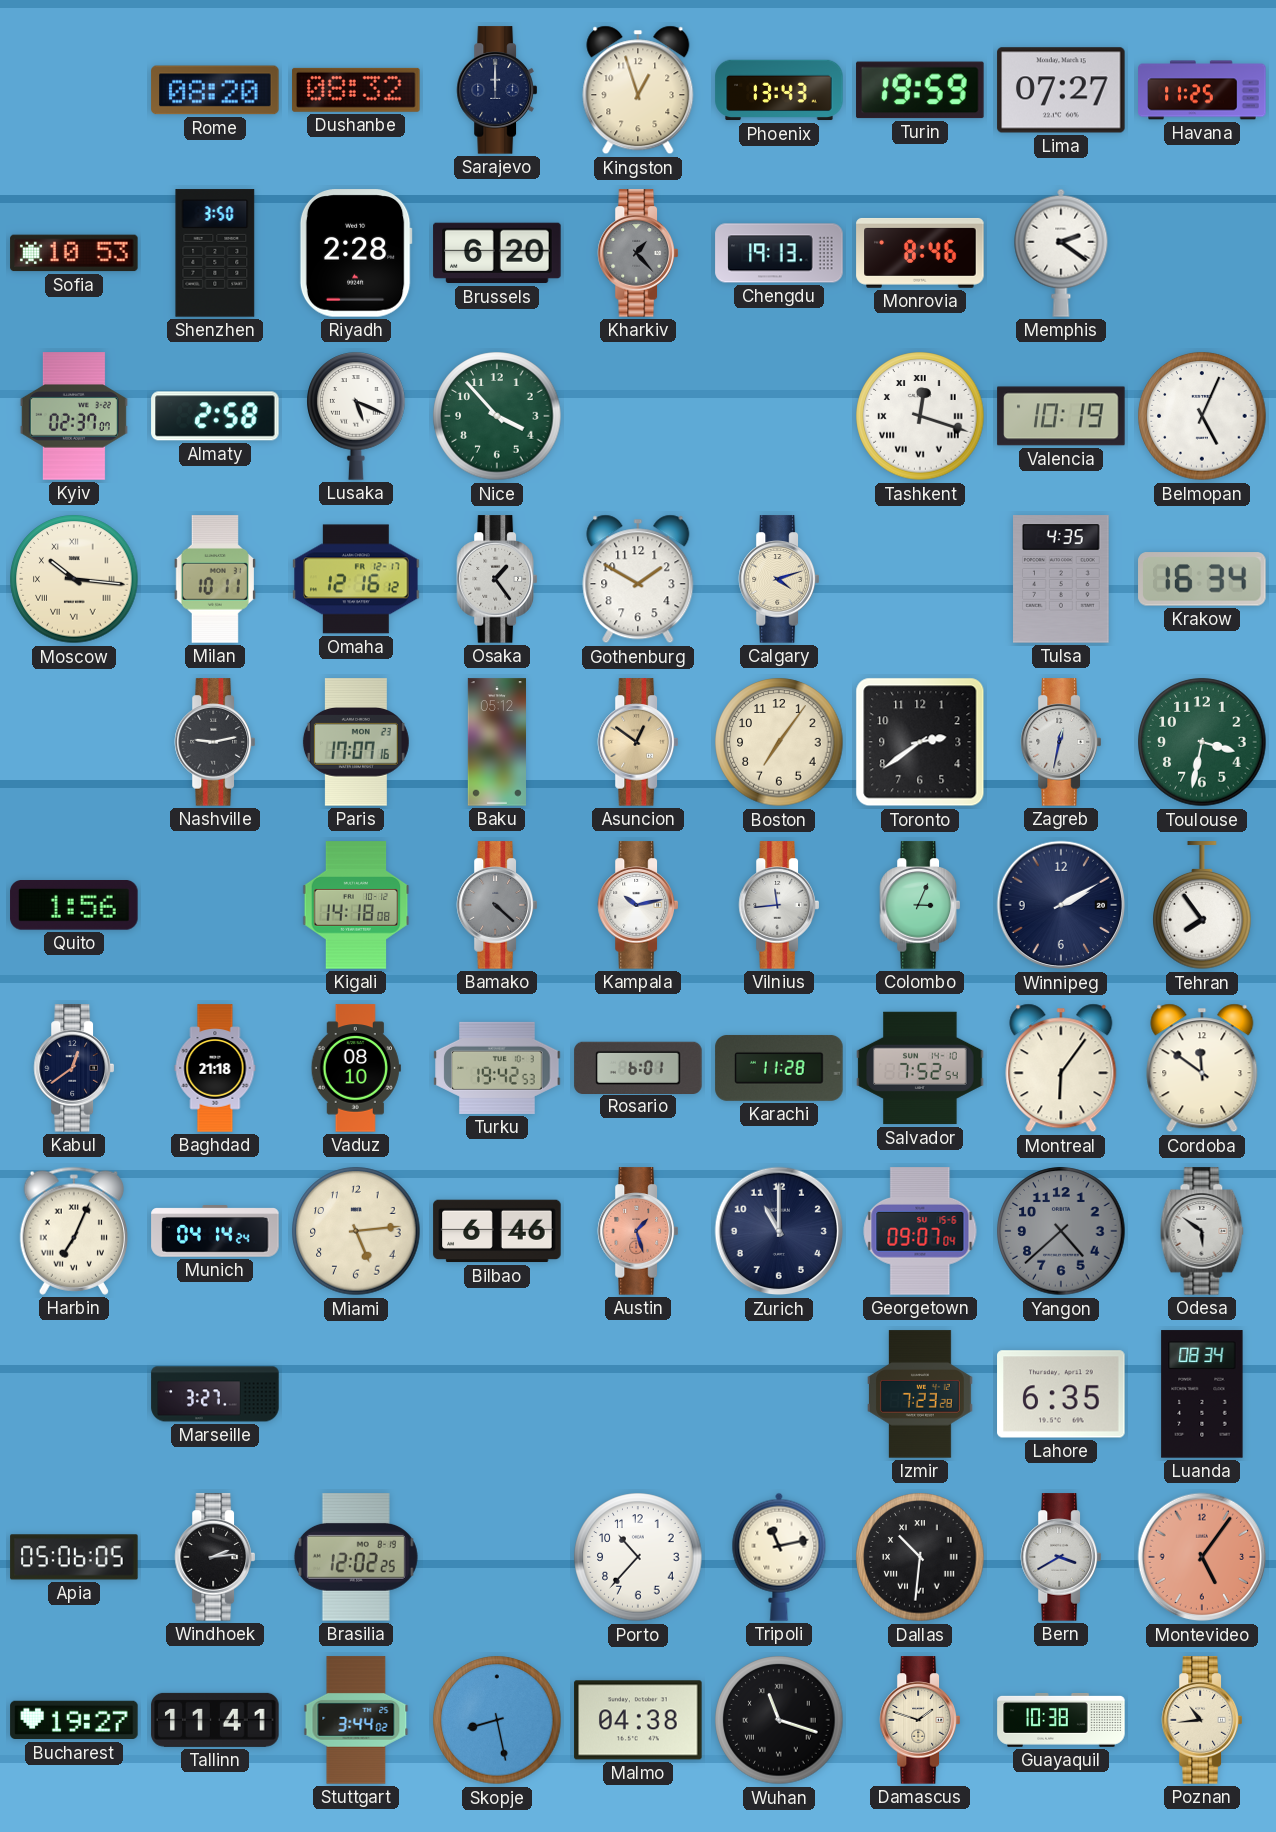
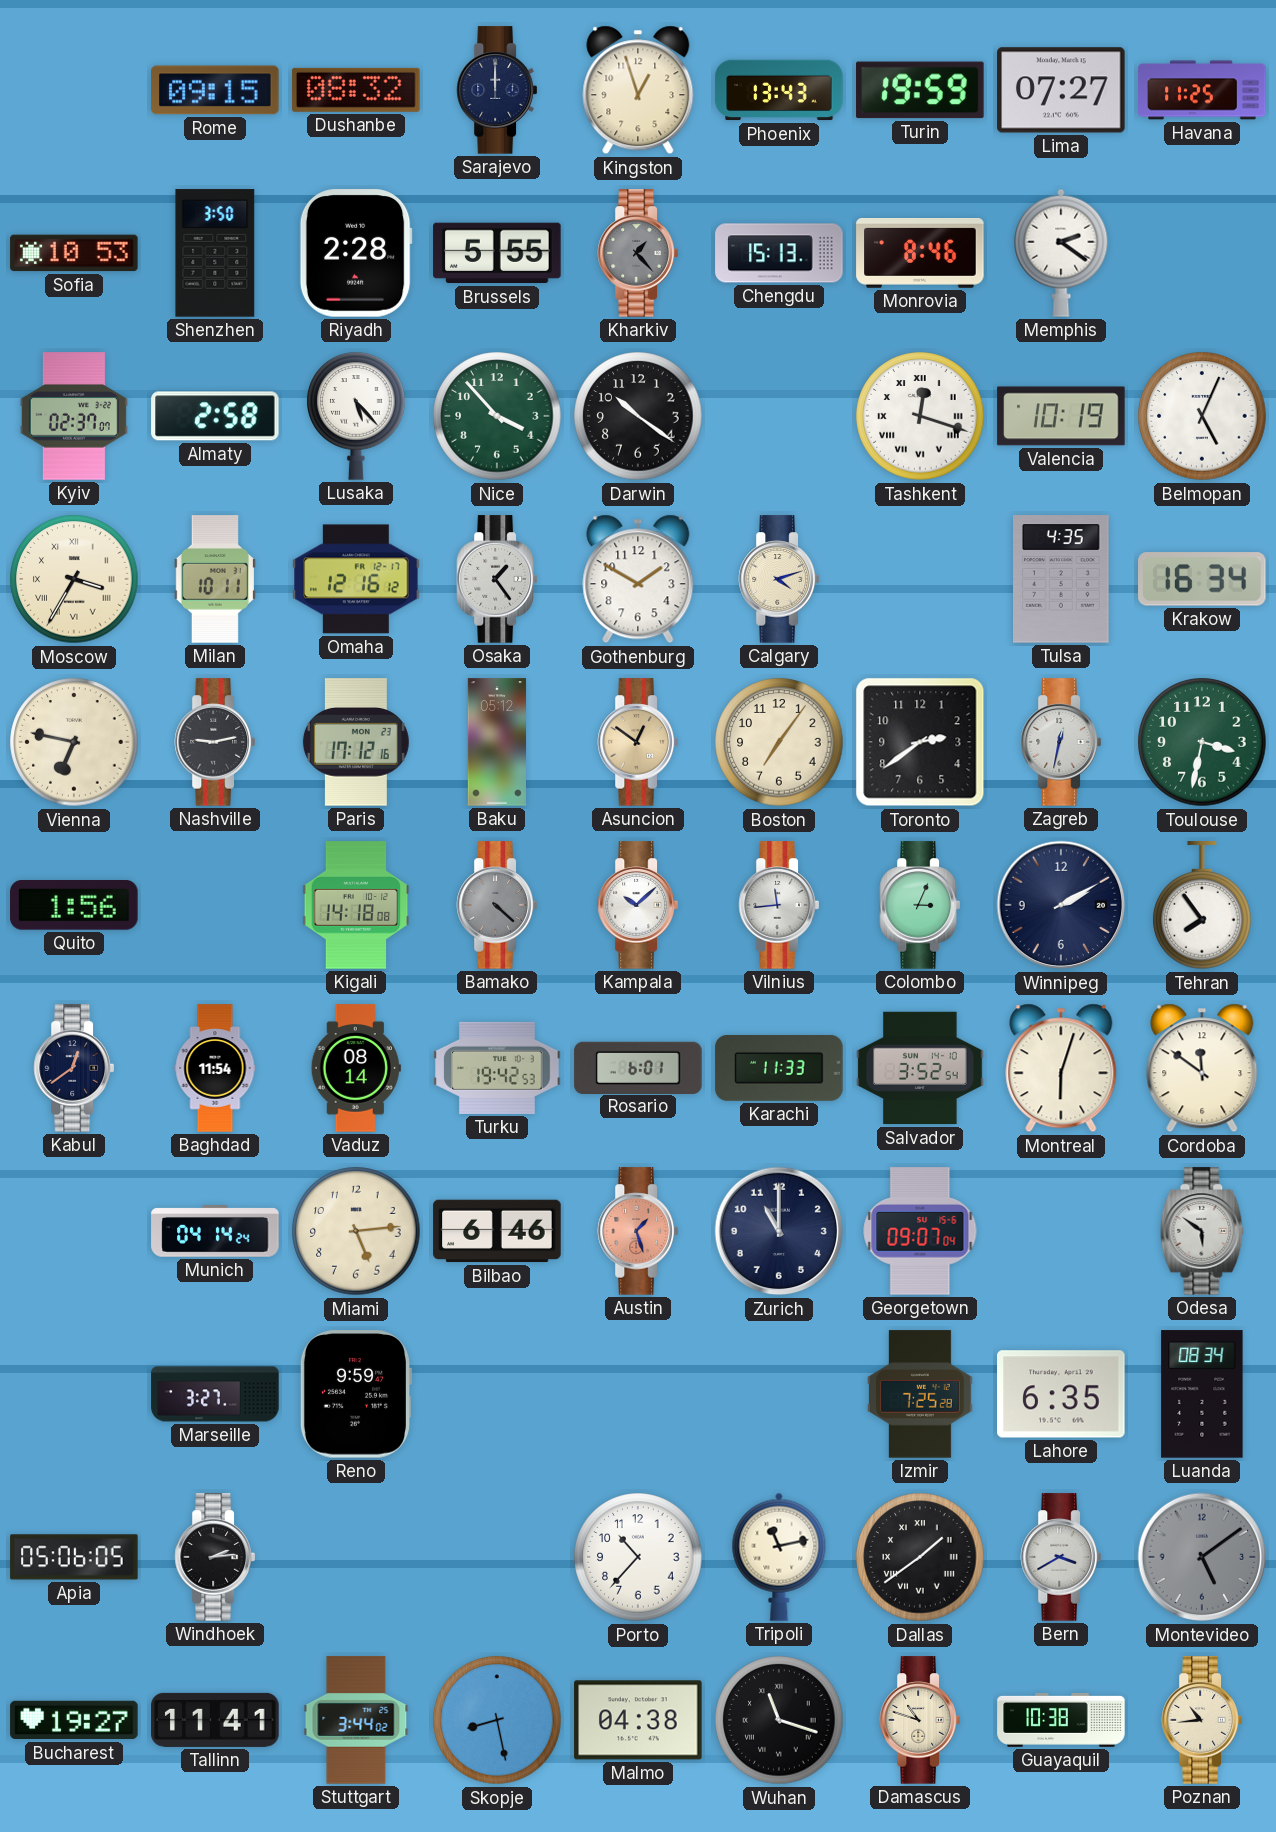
Rome: 08:20 -> 09:15 (215, 90)
Brussels: 6:20 -> 5:55 (497, 253)
Chengdu: 19:13 -> 15:13 (779, 253)
Lusaka: 5:19 -> 5:23 (356, 416)
Darwin: none -> 10:21 (638, 416)
Moscow: 10:16 -> 3:35 (74, 579)
Vienna: none -> 6:47 (74, 742)
Paris: 17:07 -> 17:12 (356, 742)
Kampala: 10:13 -> 10:08 (637, 905)
Baghdad: 21:18 -> 11:54 (215, 1068)
Vaduz: 08:10 -> 08:14 (356, 1068)
Karachi: 11:28 -> 11:33 (779, 1068)
Salvador: 7:52 -> 3:52 (920, 1068)
Montreal: 6:06 -> 6:03 (1061, 1068)
Harbin: 7:04 -> none (73, 1231)
Yangon: 4:38 -> none (1061, 1231)
Reno: none -> 9:59 (356, 1394)
Izmir: 7:23 -> 7:25 (921, 1394)
Brasilia: 12:02 -> none (356, 1557)
Dallas: 10:31 -> 1:39 (920, 1557)
Montevideo: 5:06 -> 5:09 (1202, 1557)
Montevideo dial: salmon -> grey (1202, 1557)
Damascus: 1:48 -> 10:48 (919, 1720)
